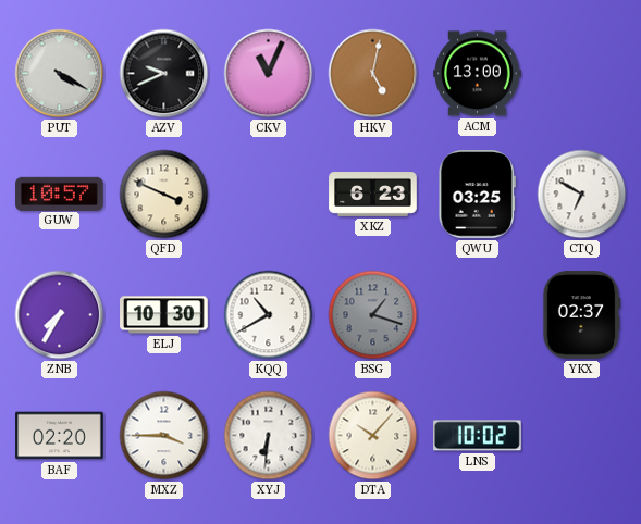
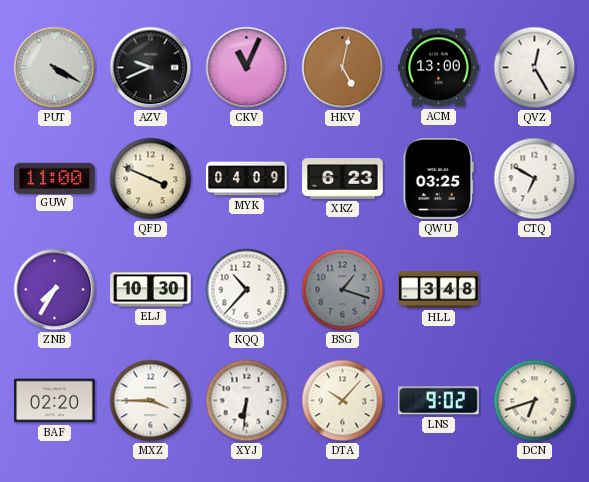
QVZ: none -> 12:25 (535, 68)
GUW: 10:57 -> 11:00 (55, 178)
MYK: none -> 04:09 (247, 179)
KQQ: 10:40 -> 10:37 (247, 290)
HLL: none -> 3:48 (439, 290)
YKX: 02:37 -> none (582, 315)
LNS: 10:02 -> 9:02 (439, 401)
DCN: none -> 6:42 (535, 401)
